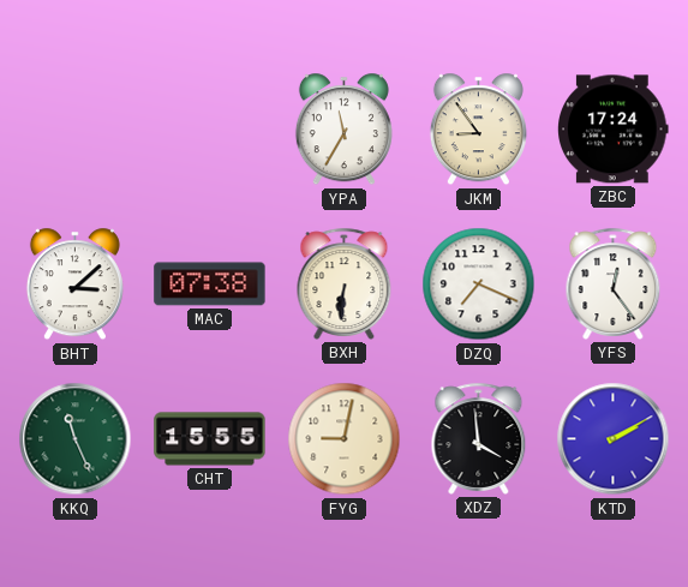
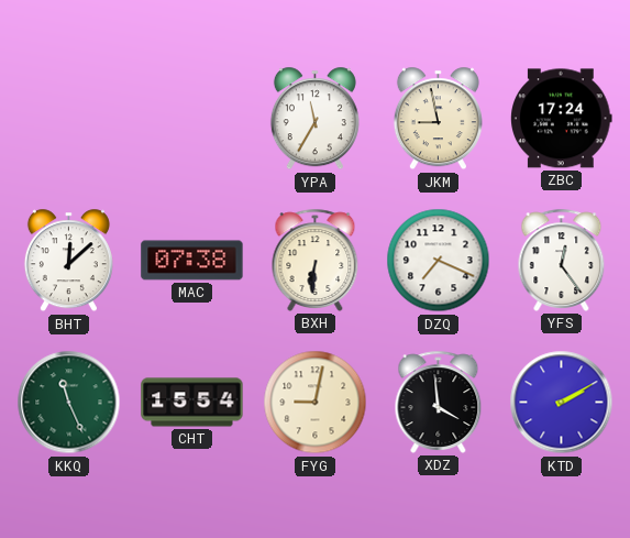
JKM: 8:54 -> 8:58 (438, 119)
BHT: 3:08 -> 12:08 (68, 261)
CHT: 15:55 -> 15:54 (192, 403)
